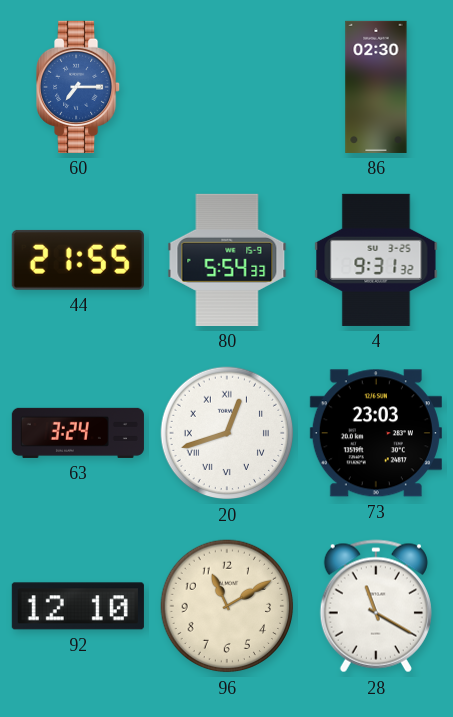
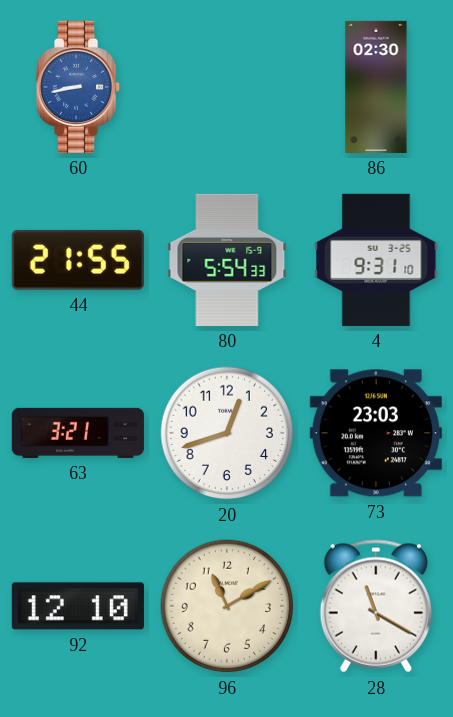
60: 7:15 -> 8:43 (79, 87)
4: 9:31:32 -> 9:31:10 (376, 260)
63: 3:24 -> 3:21 (78, 433)
20 numerals: Roman -> Arabic (227, 433)
